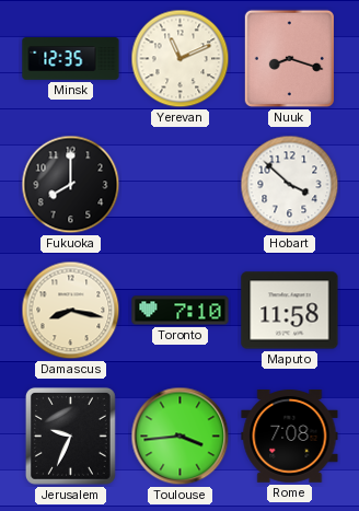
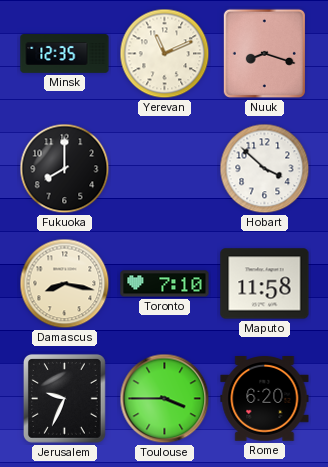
Toulouse: 3:44 -> 3:45 (165, 399)
Rome: 7:08 -> 6:20 (265, 399)
